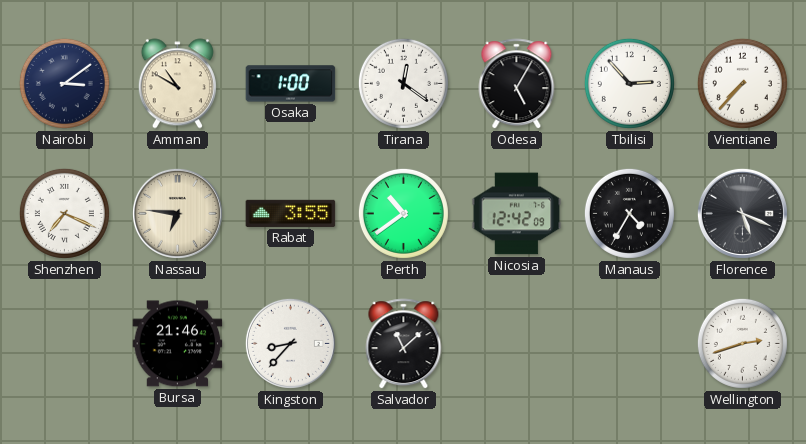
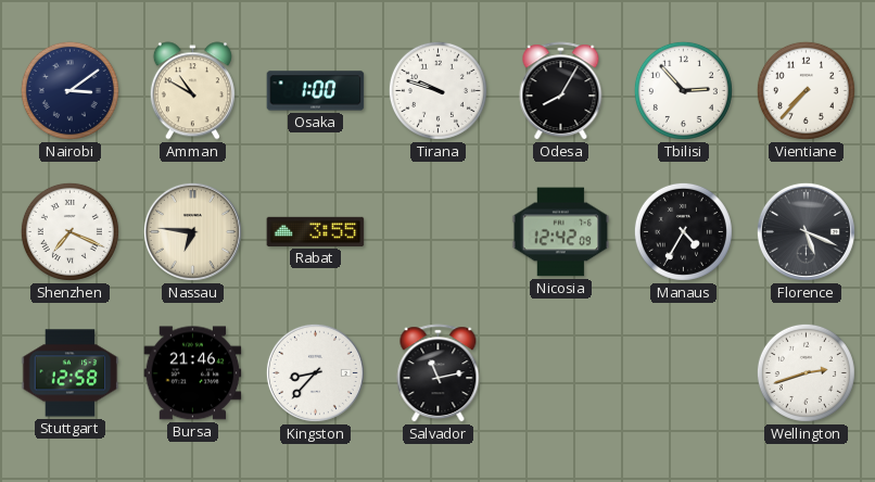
Tirana: 12:21 -> 9:48 (437, 90)
Odesa: 5:05 -> 8:05 (561, 91)
Perth: 10:39 -> none (403, 213)
Stuttgart: none -> 12:58 (71, 373)
Salvador: 11:08 -> 11:13 (439, 373)
